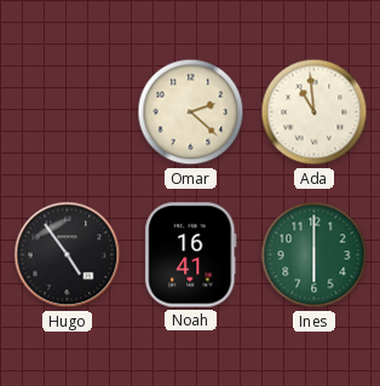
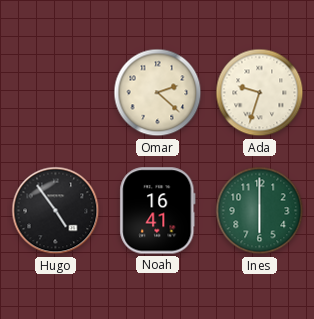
Ada: 10:59 -> 9:33 (260, 93)
